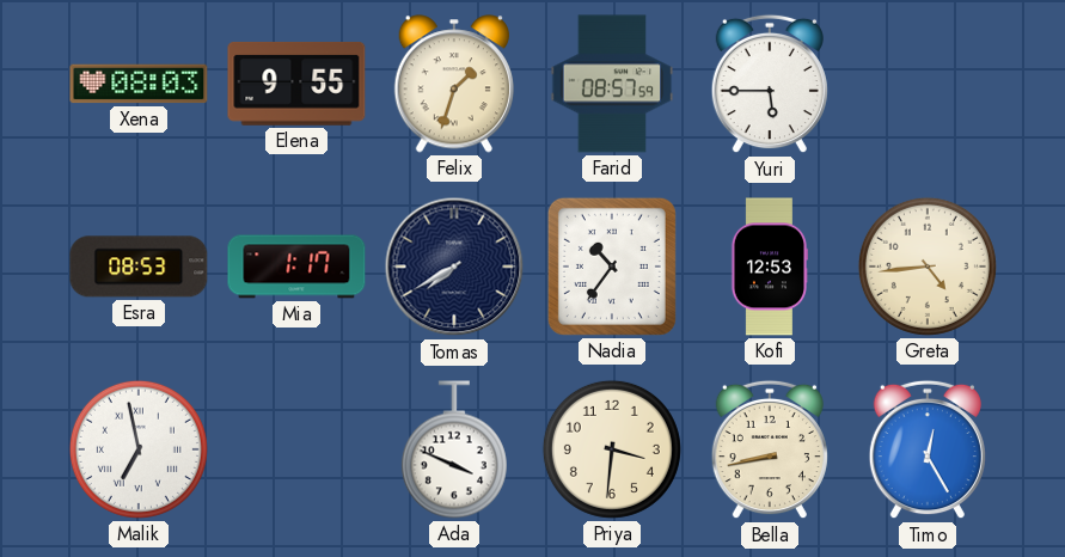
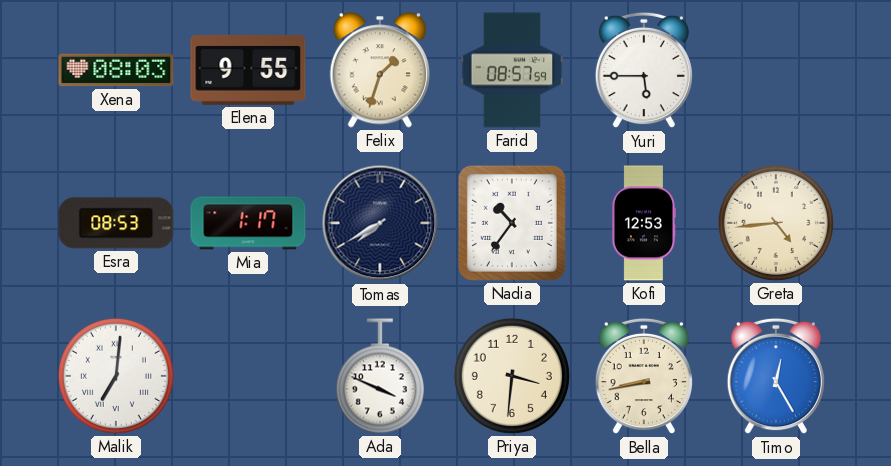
Malik: 6:58 -> 7:01 (116, 376)
